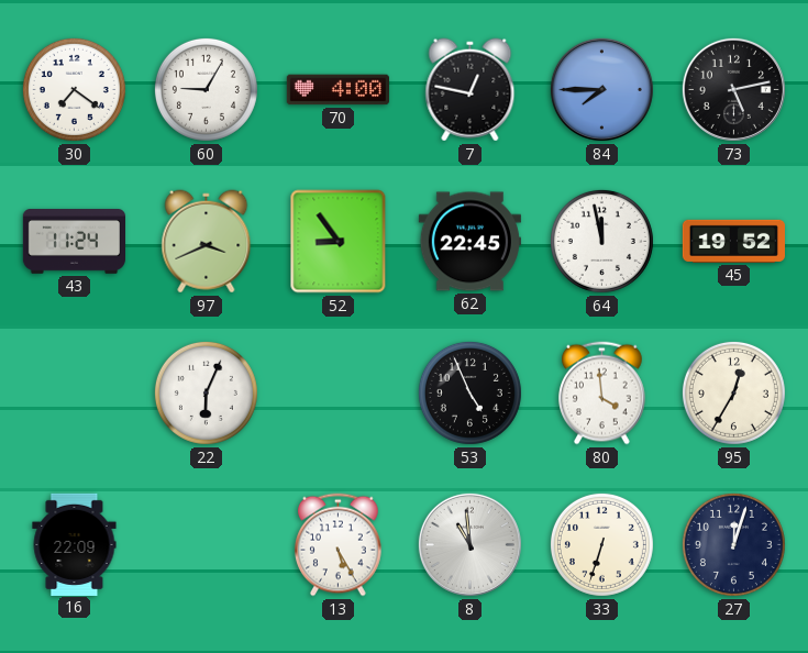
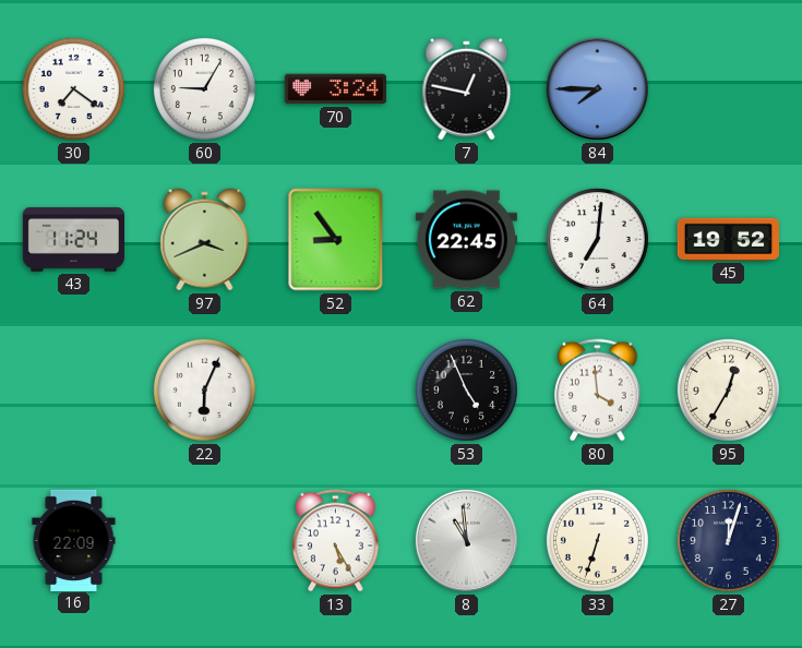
70: 4:00 -> 3:24 (335, 89)
73: 5:13 -> none (733, 89)
64: 11:58 -> 7:01 (597, 239)
